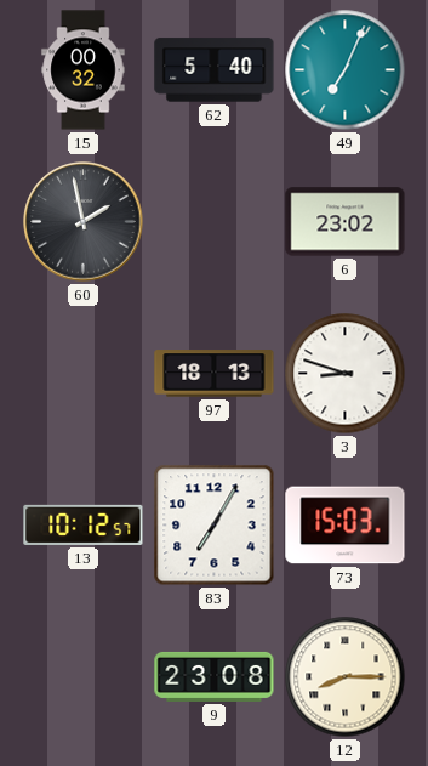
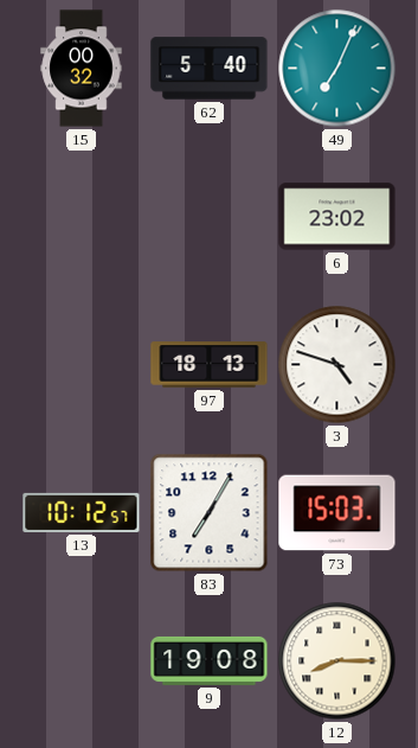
60: 1:58 -> none (84, 222)
3: 8:48 -> 4:48 (337, 365)
9: 23:08 -> 19:08 (210, 660)
